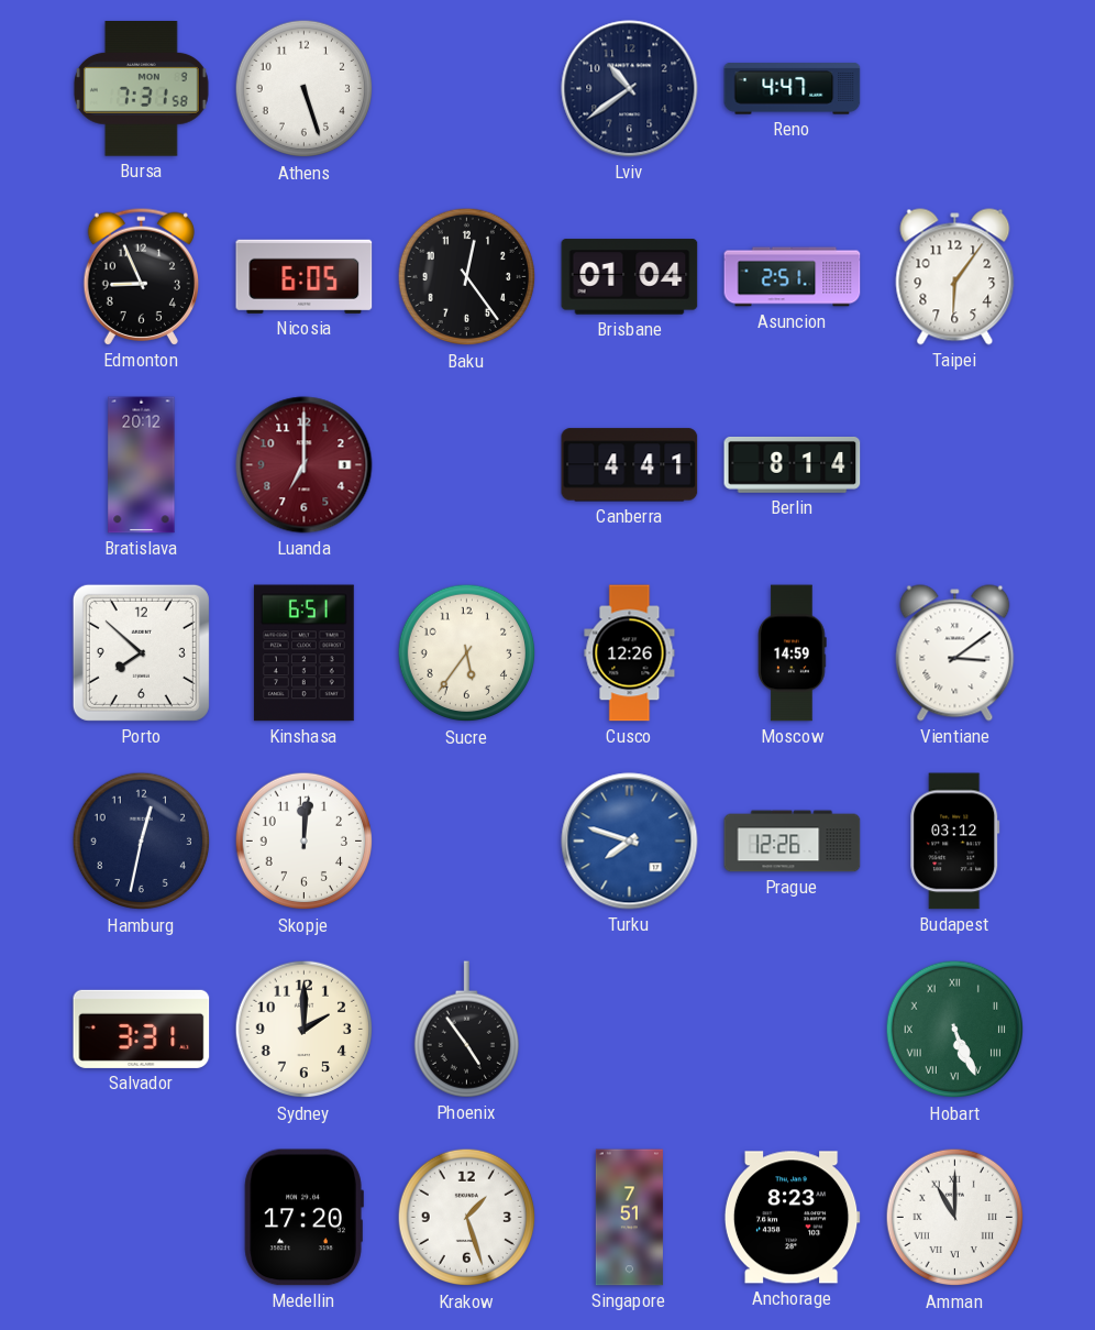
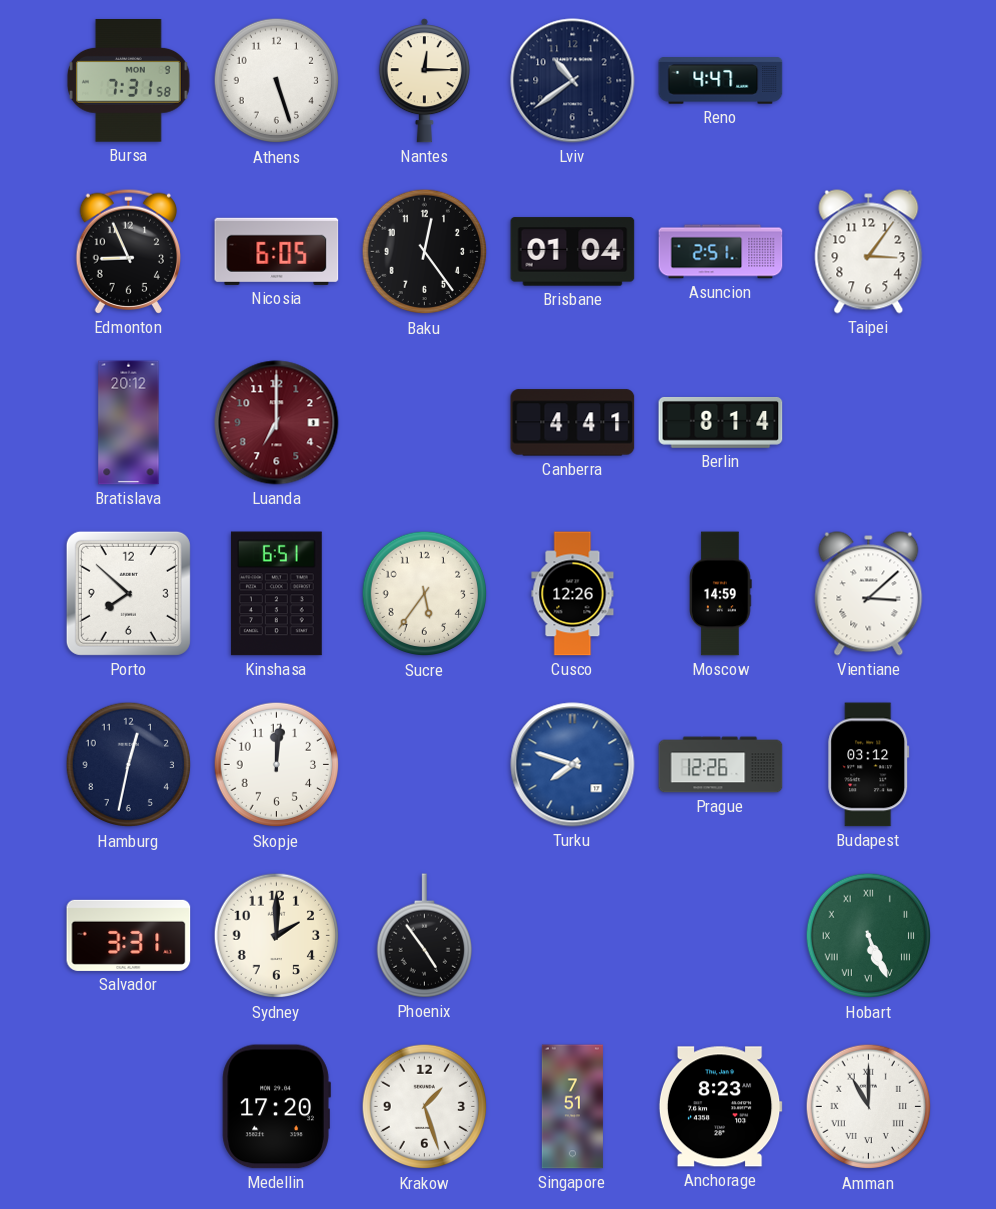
Nantes: none -> 12:15 (424, 81)
Taipei: 6:06 -> 3:06 (869, 252)
Vientiane: 3:09 -> 3:08 (869, 594)
